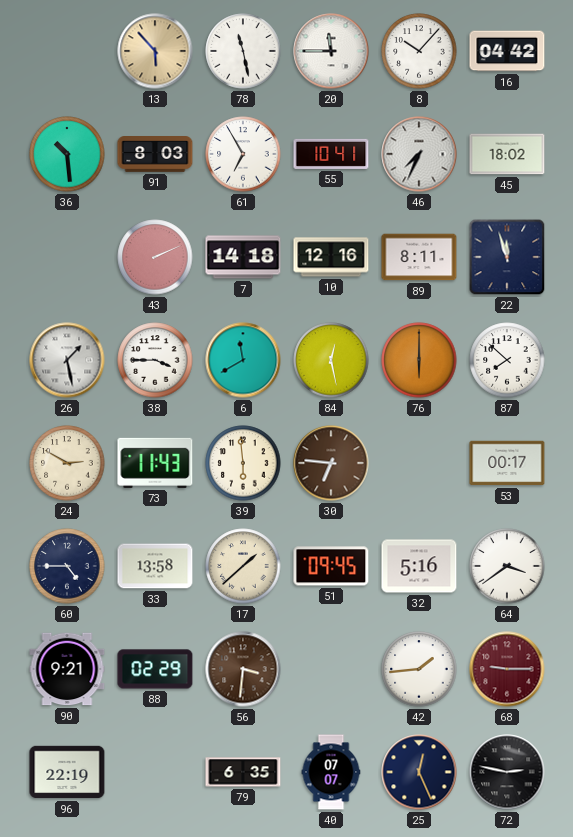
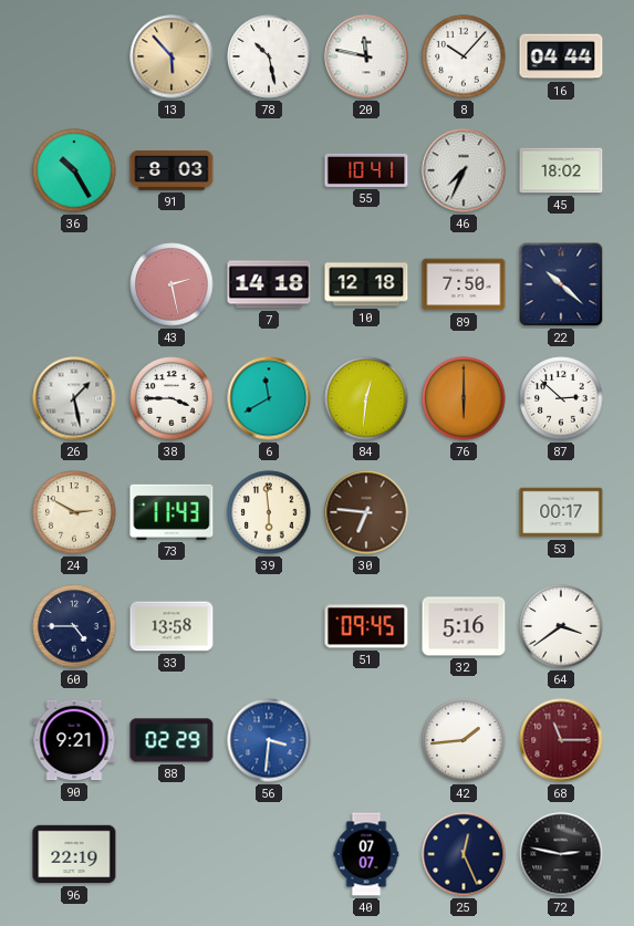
78: 11:28 -> 10:28 (269, 56)
20: 11:45 -> 11:47 (366, 56)
16: 04:42 -> 04:44 (561, 56)
36: 10:29 -> 10:25 (74, 170)
61: 6:55 -> none (243, 154)
43: 2:11 -> 2:28 (172, 284)
10: 12:16 -> 12:18 (366, 284)
89: 8:11 -> 7:50 (464, 284)
22: 11:57 -> 10:22 (561, 284)
84: 12:28 -> 12:31 (366, 398)
87: 7:52 -> 2:52 (561, 398)
17: 1:38 -> none (243, 566)
56 dial: brown -> blue (269, 740)
68: 9:15 -> 11:15 (561, 740)
79: 6:35 -> none (243, 772)
